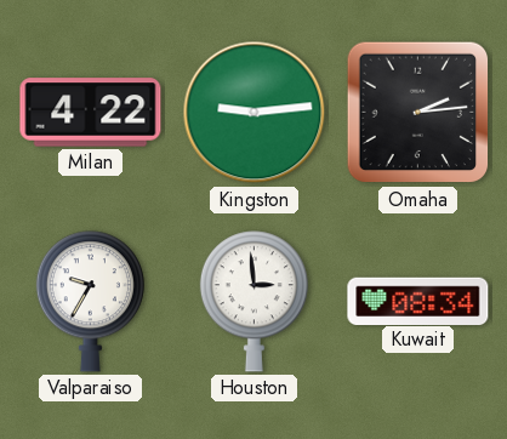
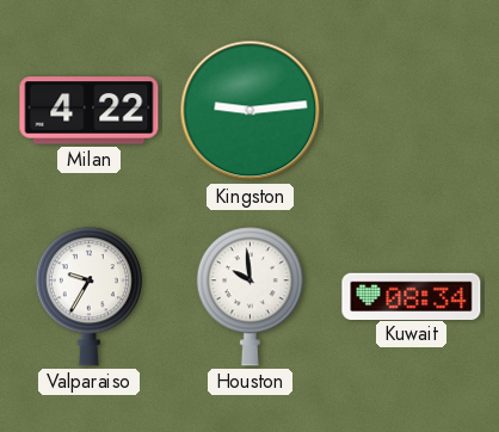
Omaha: 2:14 -> none (418, 113)
Houston: 2:59 -> 9:59 (249, 297)
